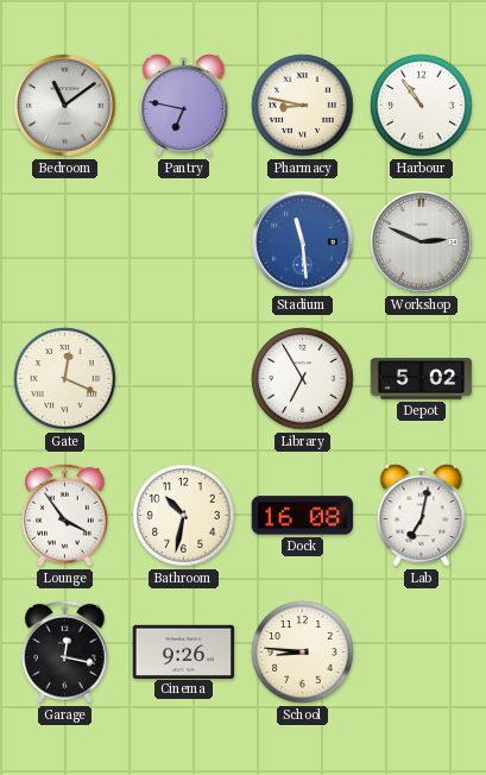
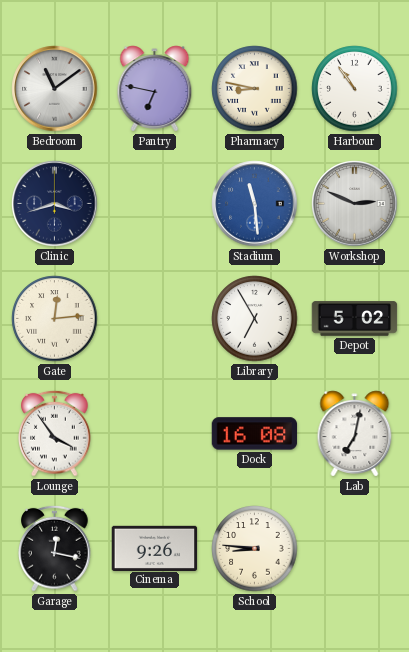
Clinic: none -> 3:42 (55, 204)
Gate: 12:19 -> 12:14 (55, 319)
Bathroom: 10:32 -> none (184, 516)
